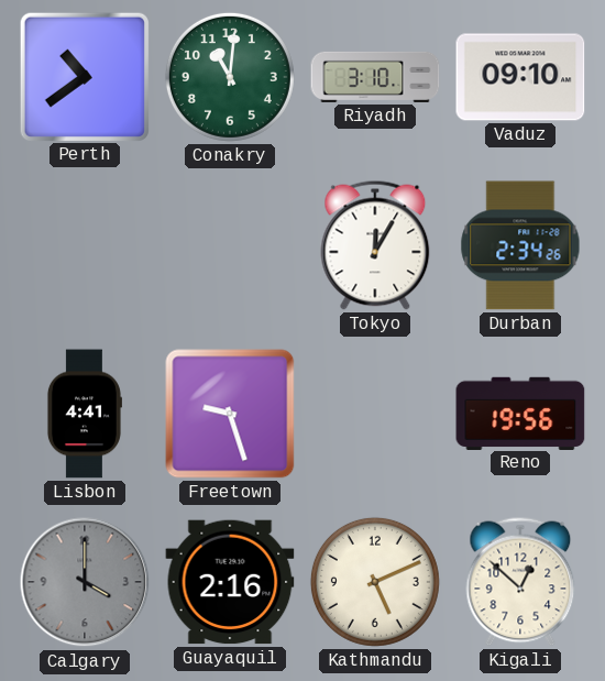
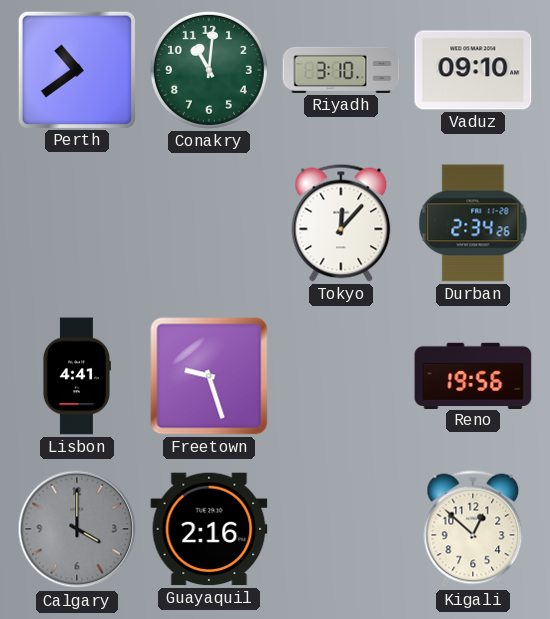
Tokyo: 12:05 -> 12:07 (341, 223)
Kathmandu: 5:11 -> none (375, 582)
